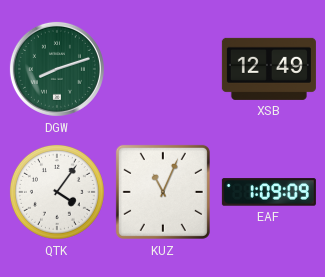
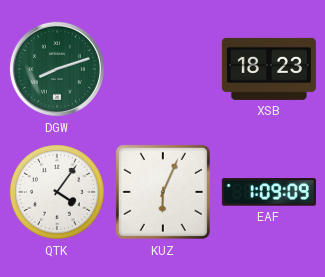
XSB: 12:49 -> 18:23 (269, 69)
KUZ: 11:04 -> 6:04 (163, 192)
